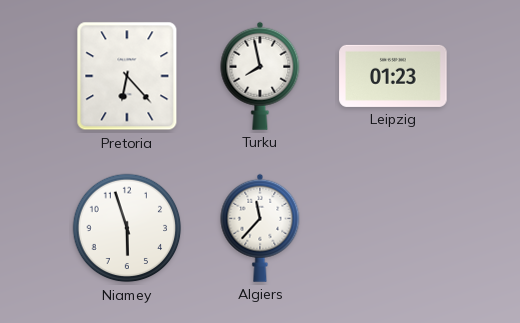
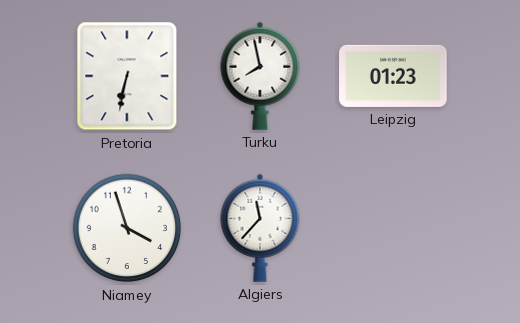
Pretoria: 6:23 -> 6:32 (127, 76)
Niamey: 5:57 -> 3:57 (127, 228)
